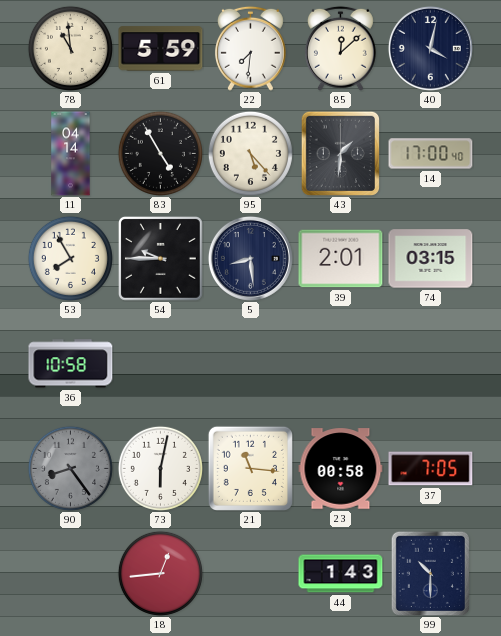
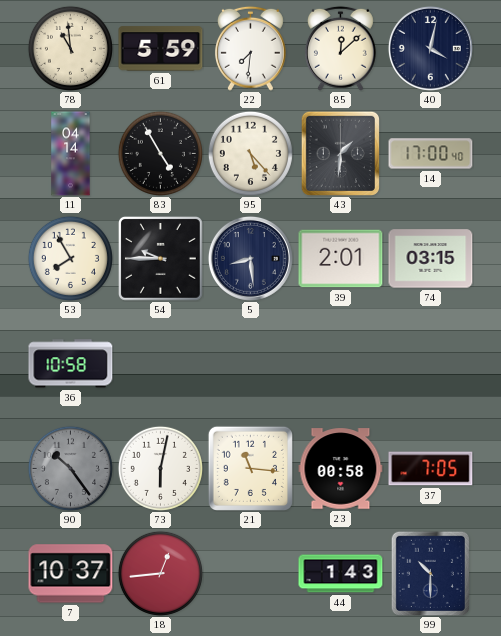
90: 8:24 -> 10:24 (70, 468)
7: none -> 10:37 (71, 574)
